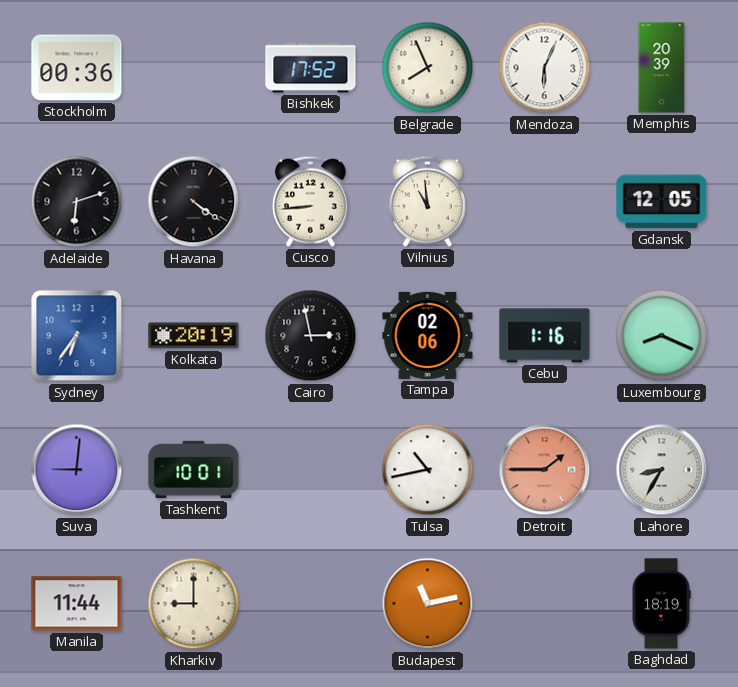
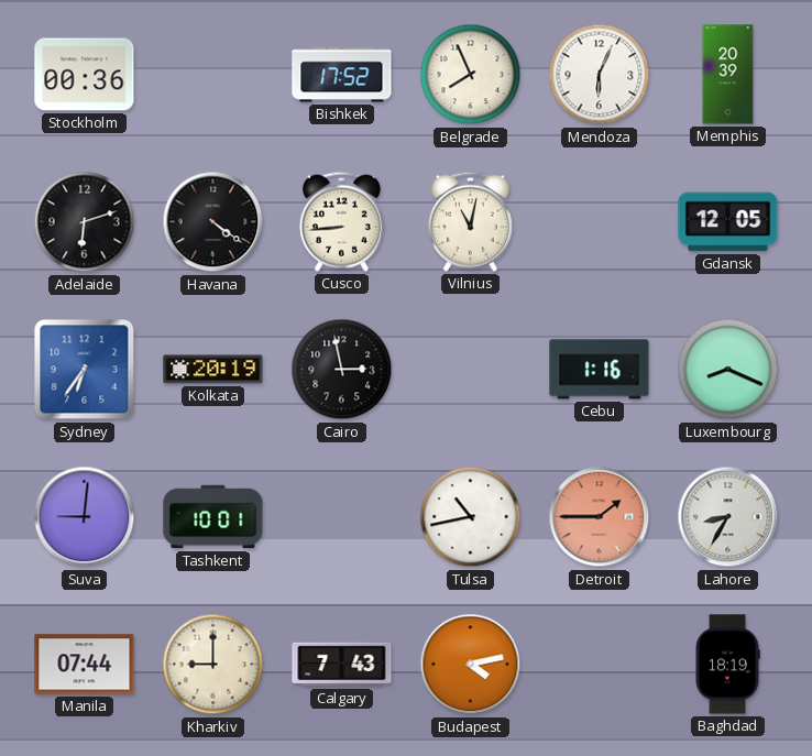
Vilnius: 10:59 -> 11:02 (470, 221)
Tampa: 02:06 -> none (428, 335)
Manila: 11:44 -> 07:44 (85, 665)
Calgary: none -> 7:43 (342, 665)
Budapest: 11:13 -> 4:13 (471, 665)
